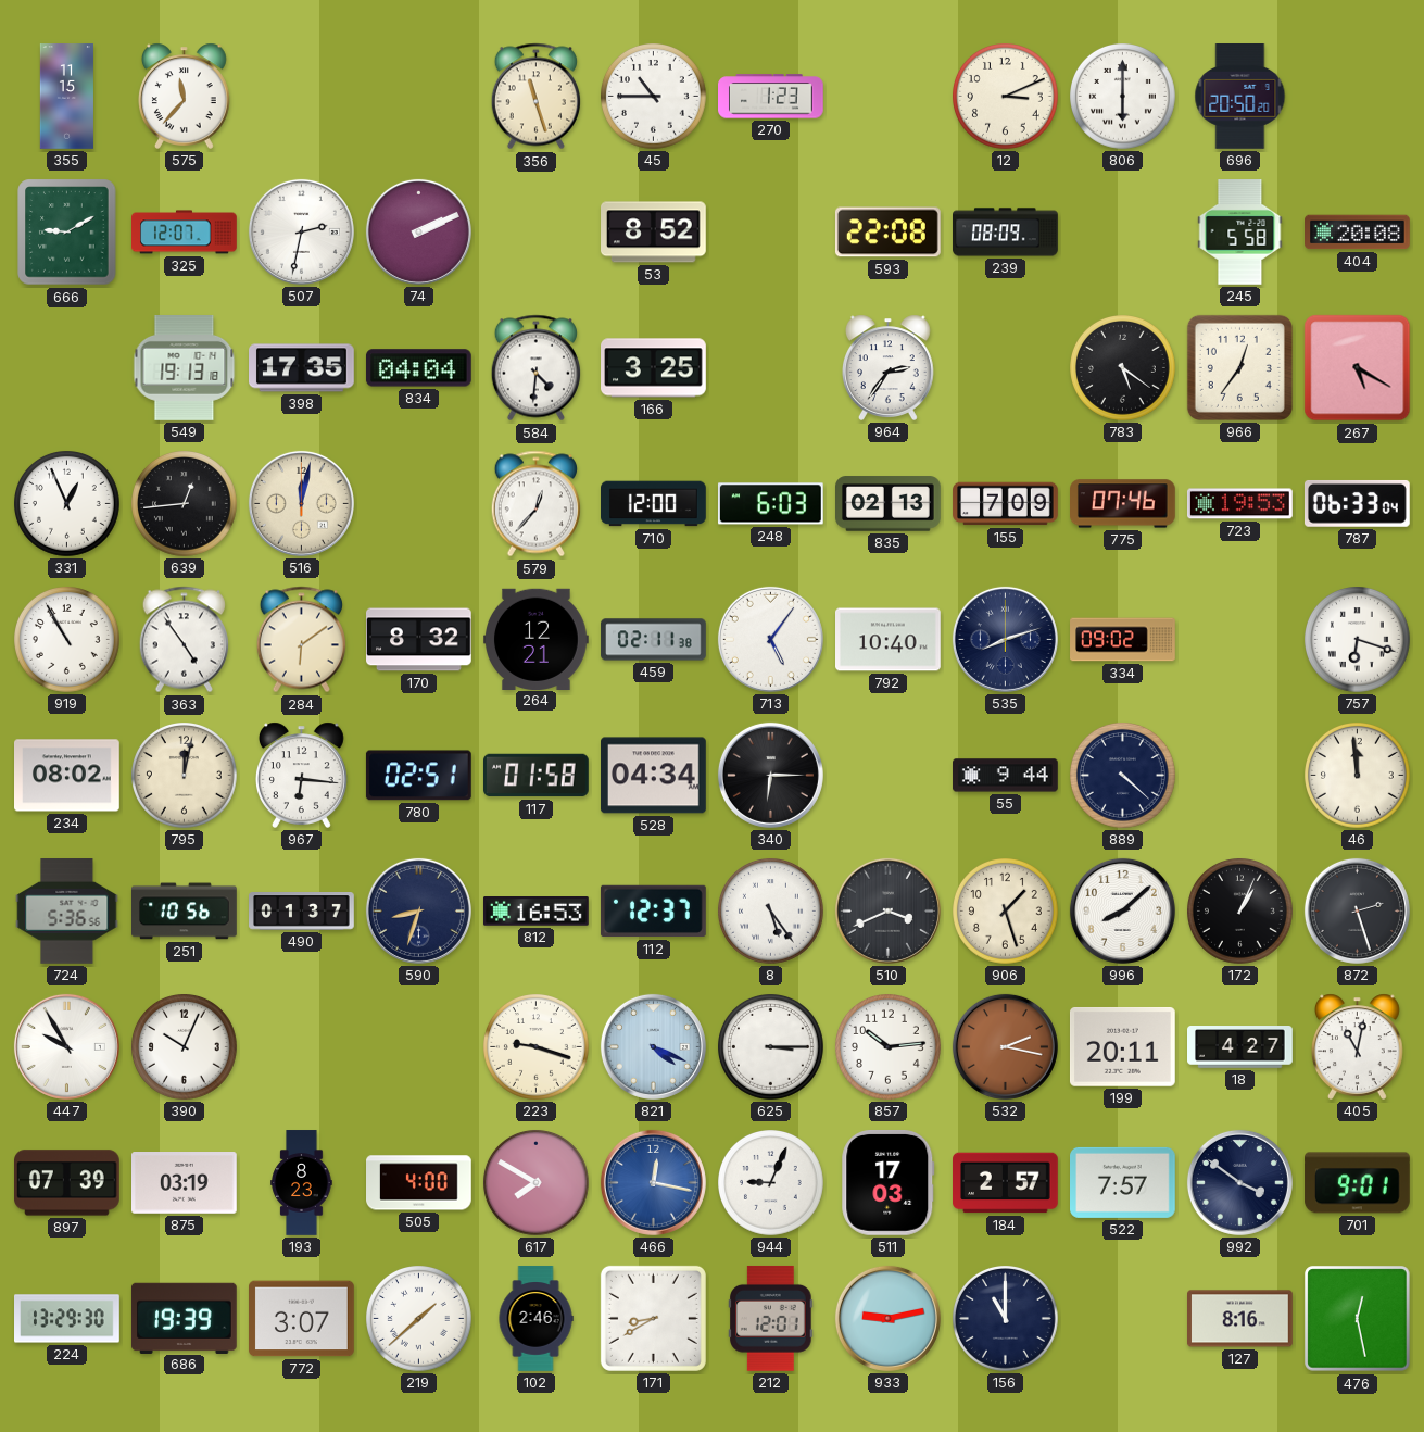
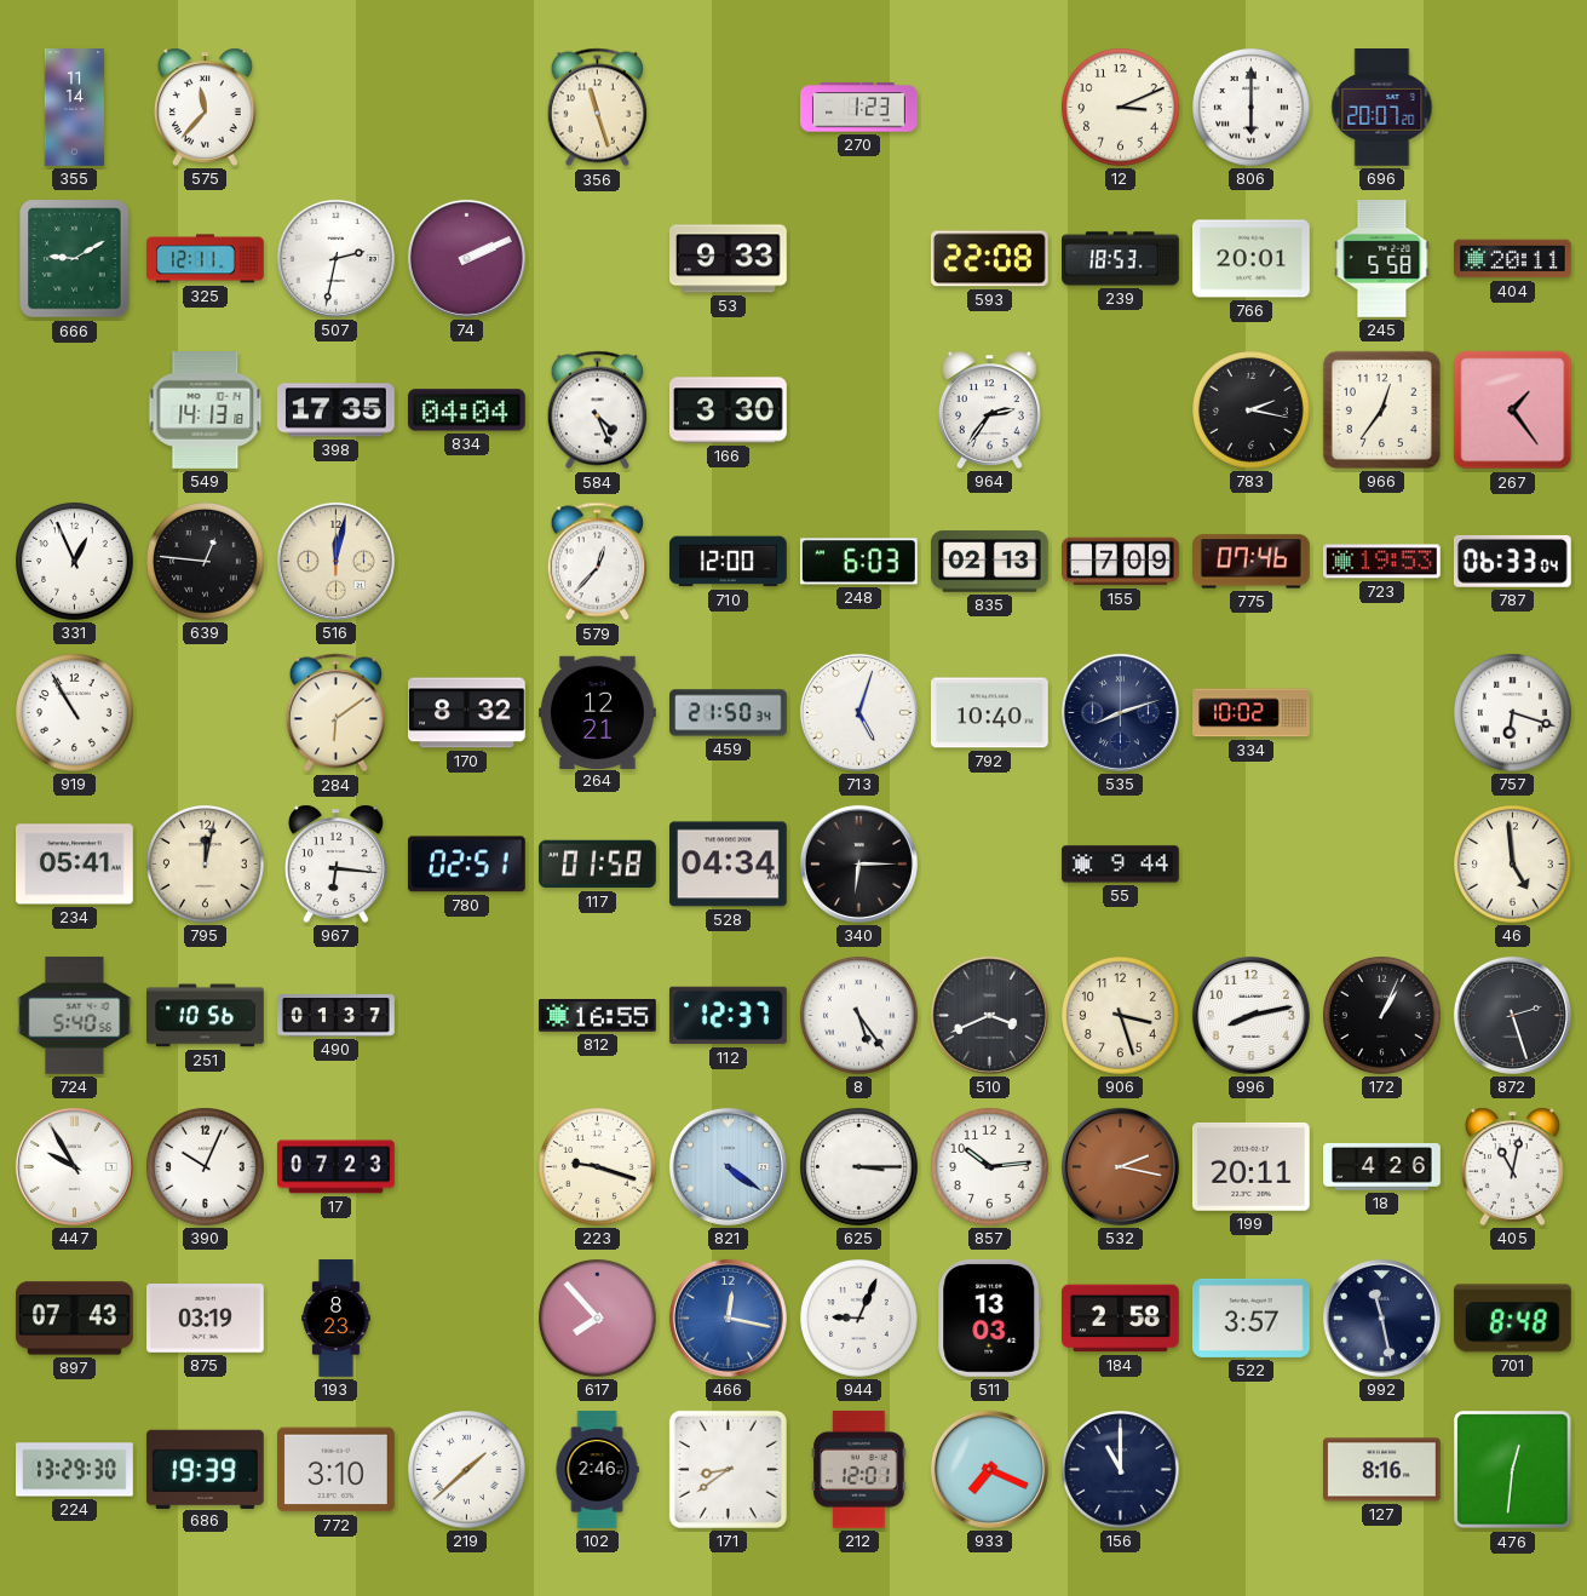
355: 11:15 -> 11:14 (74, 108)
45: 10:45 -> none (654, 97)
696: 20:50 -> 20:07 (1382, 108)
325: 12:07 -> 12:11 (206, 259)
53: 8:52 -> 9:33 (729, 259)
239: 08:09 -> 18:53 (1121, 259)
766: none -> 20:01 (1252, 259)
404: 20:08 -> 20:11 (1513, 259)
549: 19:13 -> 14:13 (206, 411)
584: 4:31 -> 4:26 (597, 411)
166: 3:25 -> 3:30 (729, 411)
783: 5:21 -> 2:17 (1252, 411)
267: 5:20 -> 1:24 (1513, 411)
639: 12:44 -> 12:46 (206, 562)
363: 4:54 -> none (184, 640)
459: 02:11 -> 21:50 (729, 713)
713: 5:06 -> 5:03 (858, 712)
334: 09:02 -> 10:02 (1252, 713)
234: 08:02 -> 05:41 (75, 865)
889: 4:22 -> none (1123, 776)
46: 11:59 -> 4:59 (1513, 865)
724: 5:36 -> 5:40 (75, 1016)
590: 8:33 -> none (418, 910)
812: 16:53 -> 16:55 (598, 1016)
906: 1:27 -> 3:27 (1121, 1016)
996: 8:08 -> 8:13 (1250, 1015)
17: none -> 07:23 (337, 1167)
821: 4:19 -> 4:21 (728, 1166)
18: 4:27 -> 4:26 (1382, 1167)
897: 07:39 -> 07:43 (75, 1319)
505: 4:00 -> none (419, 1183)
617: 7:50 -> 7:53 (598, 1319)
511: 17:03 -> 13:03 (990, 1317)
184: 2:57 -> 2:58 (1121, 1319)
522: 7:57 -> 3:57 (1252, 1317)
992: 3:51 -> 11:28 (1381, 1317)
701: 9:01 -> 8:48 (1513, 1319)
772: 3:07 -> 3:10 (337, 1470)
171: 8:40 -> 8:39 (728, 1469)
933: 9:13 -> 7:19 (989, 1469)
476: 12:28 -> 12:31 (1513, 1470)
